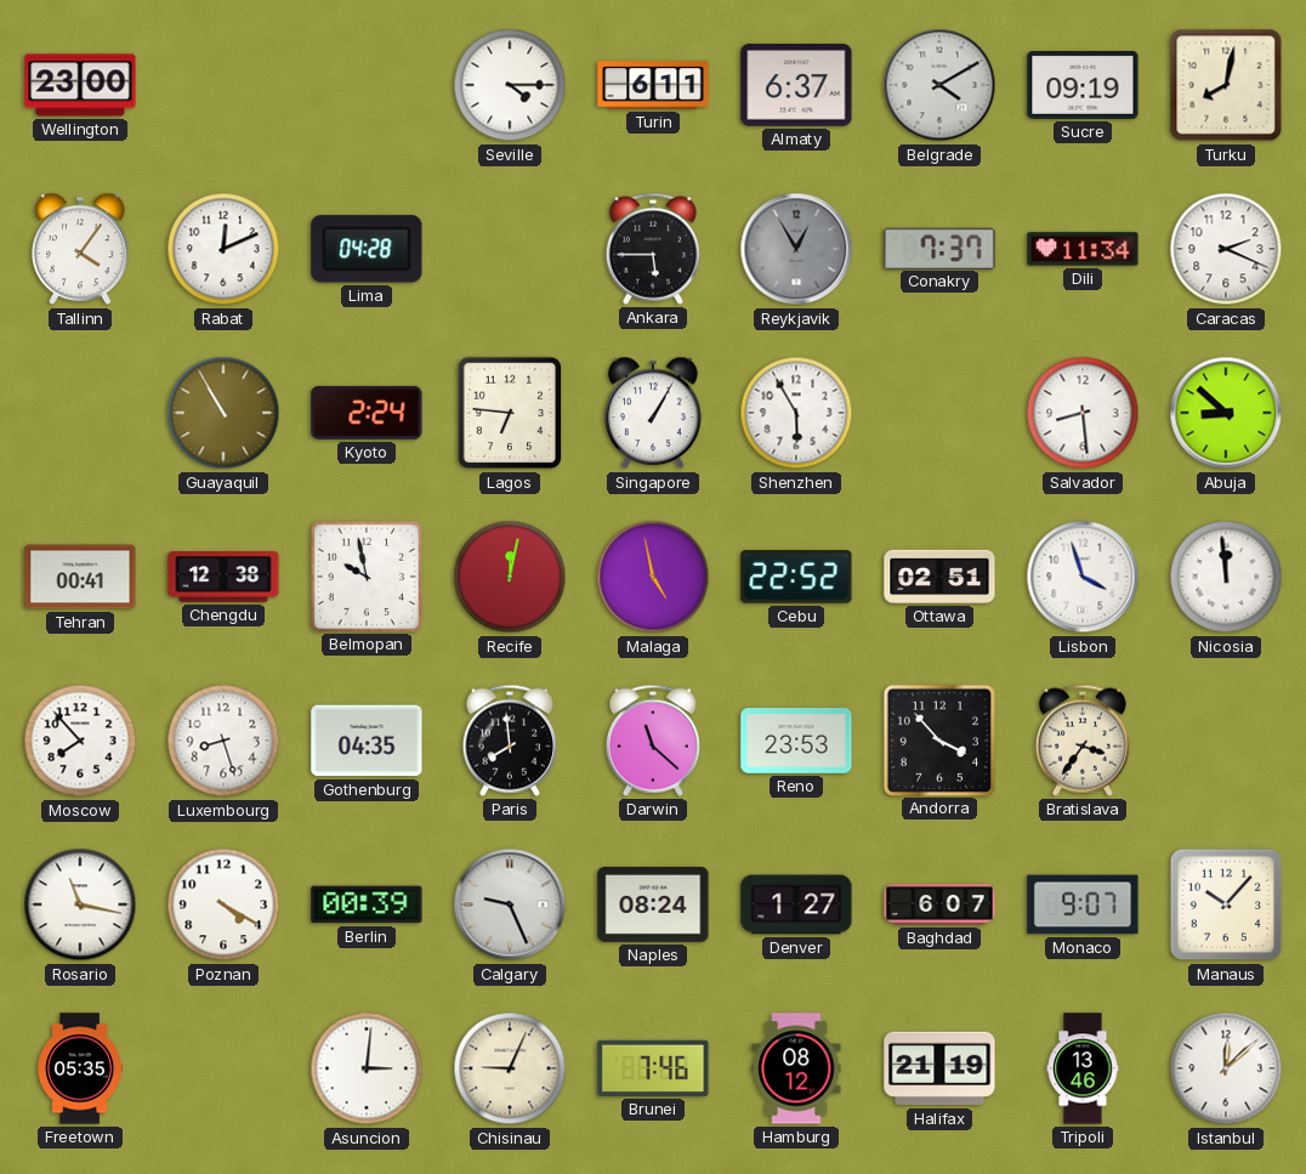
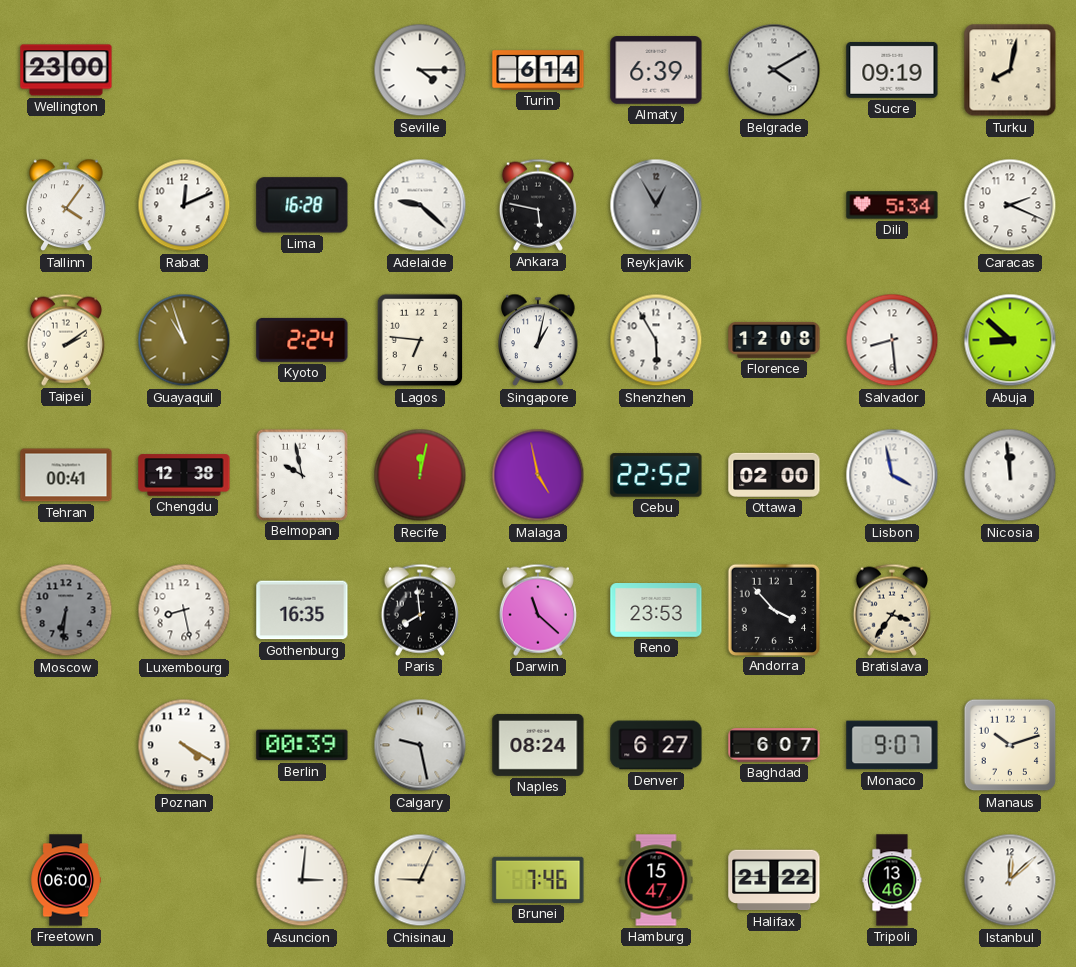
Turin: 6:11 -> 6:14 (538, 70)
Almaty: 6:37 -> 6:39 (656, 70)
Lima: 04:28 -> 16:28 (302, 205)
Adelaide: none -> 9:22 (420, 205)
Ankara: 5:45 -> 5:47 (538, 205)
Conakry: 7:37 -> none (939, 248)
Dili: 11:34 -> 5:34 (892, 205)
Taipei: none -> 2:09 (66, 340)
Guayaquil: 10:55 -> 10:57 (184, 340)
Singapore: 1:05 -> 1:02 (538, 340)
Florence: none -> 12:08 (774, 340)
Ottawa: 02:51 -> 02:00 (774, 475)
Lisbon: 3:57 -> 3:58 (892, 475)
Moscow: 7:53 -> 6:31 (66, 610)
Moscow dial: white -> grey (66, 610)
Luxembourg: 8:27 -> 8:28 (184, 610)
Gothenburg: 04:35 -> 16:35 (302, 610)
Rosario: 11:17 -> none (80, 904)
Calgary: 9:26 -> 9:28 (420, 745)
Denver: 1:27 -> 6:27 (656, 745)
Manaus: 10:07 -> 10:12 (1010, 745)
Freetown: 05:35 -> 06:00 (66, 880)
Hamburg: 08:12 -> 15:47 (656, 880)
Halifax: 21:19 -> 21:22 (774, 880)
